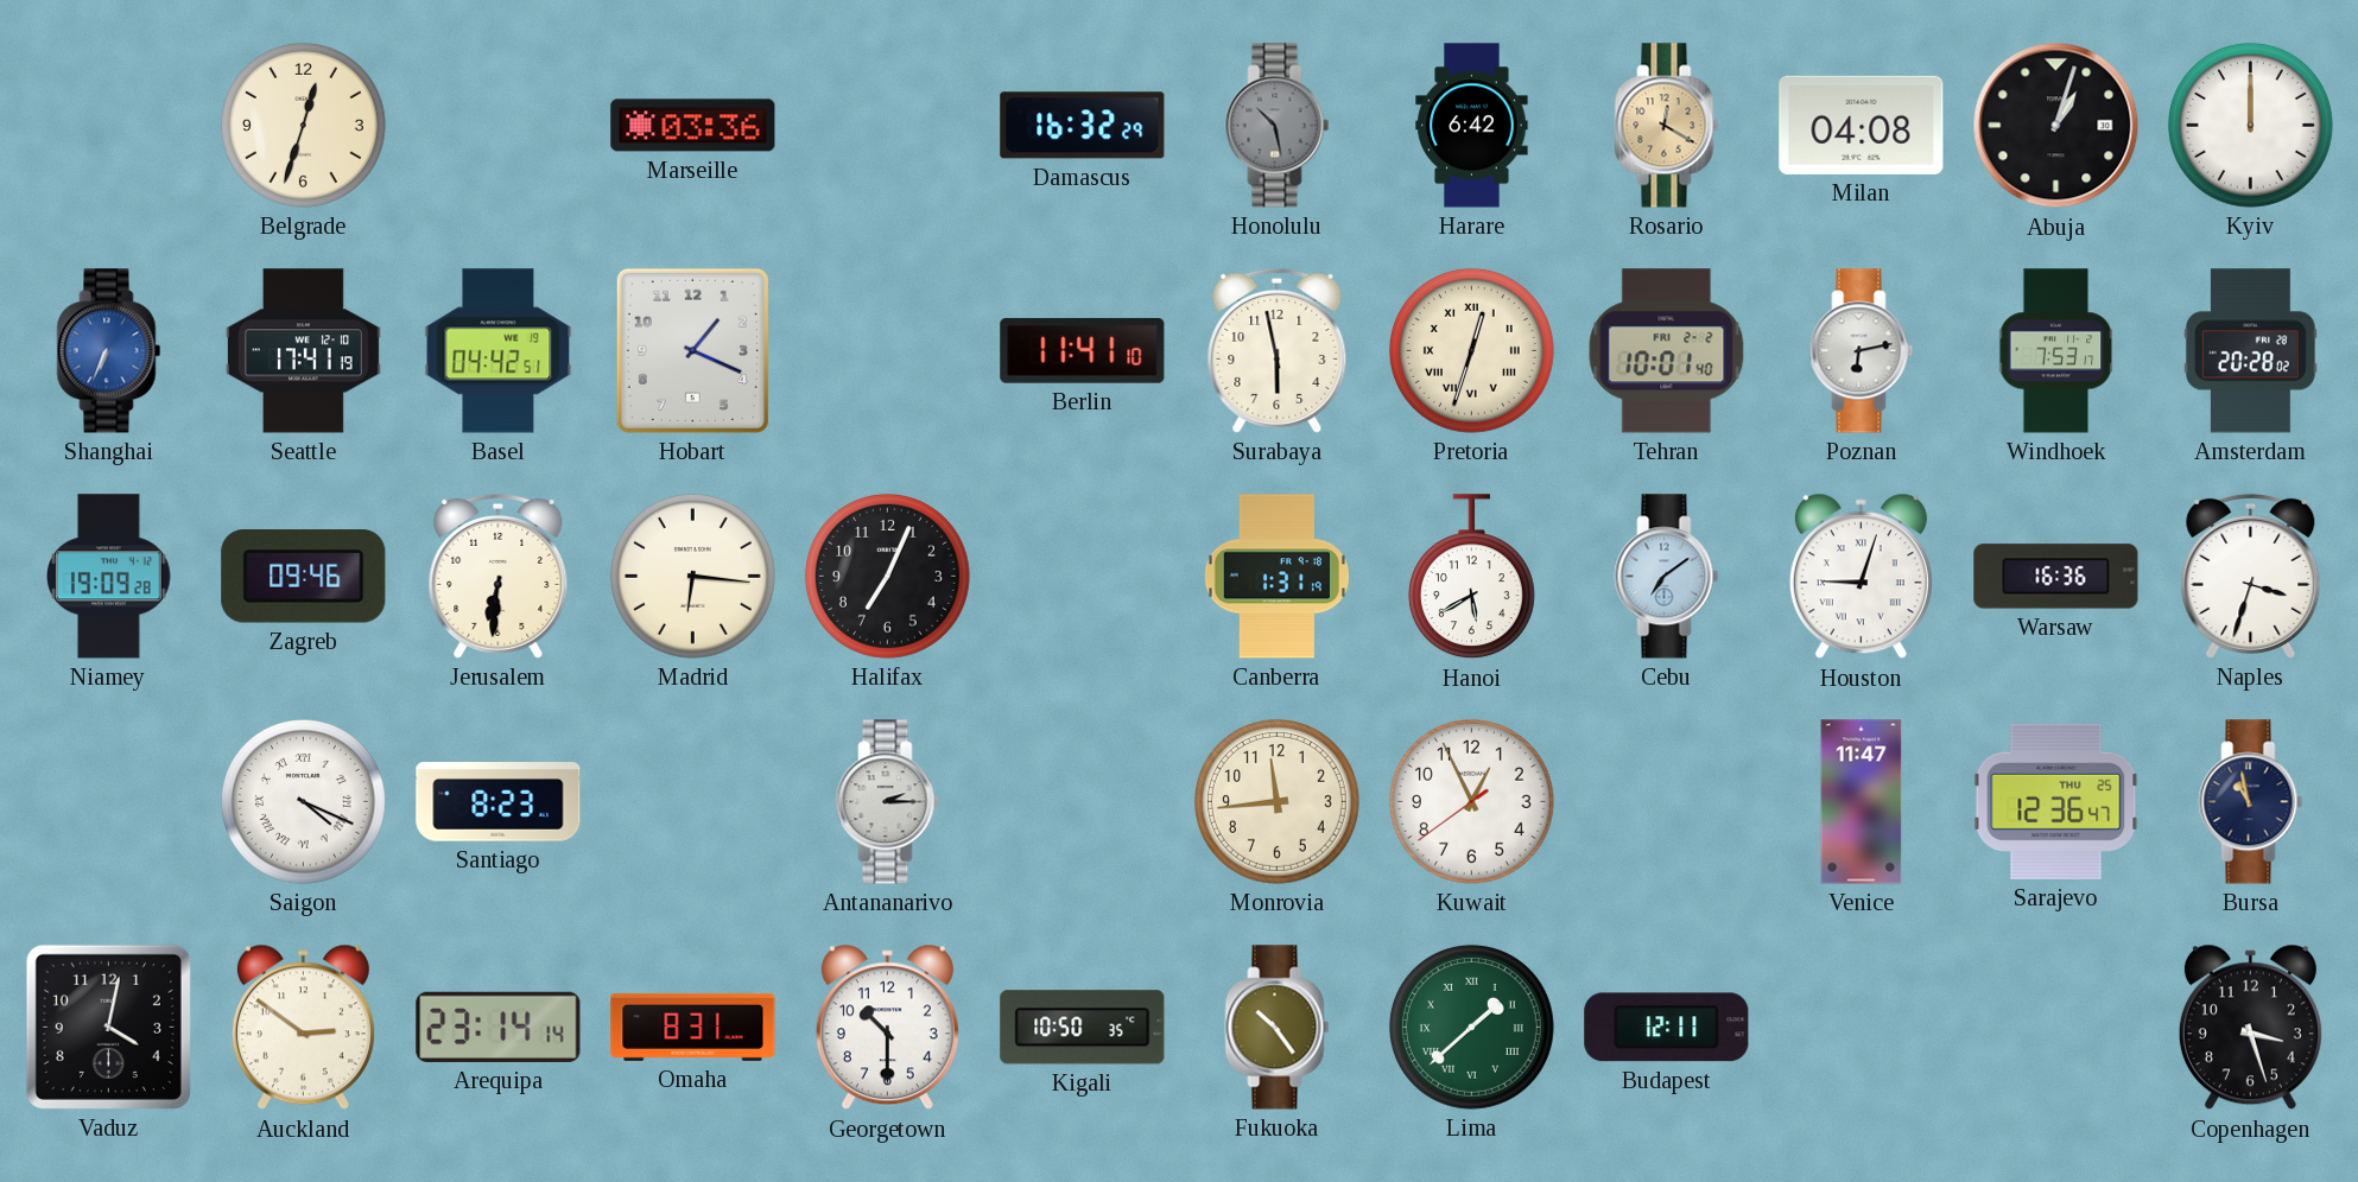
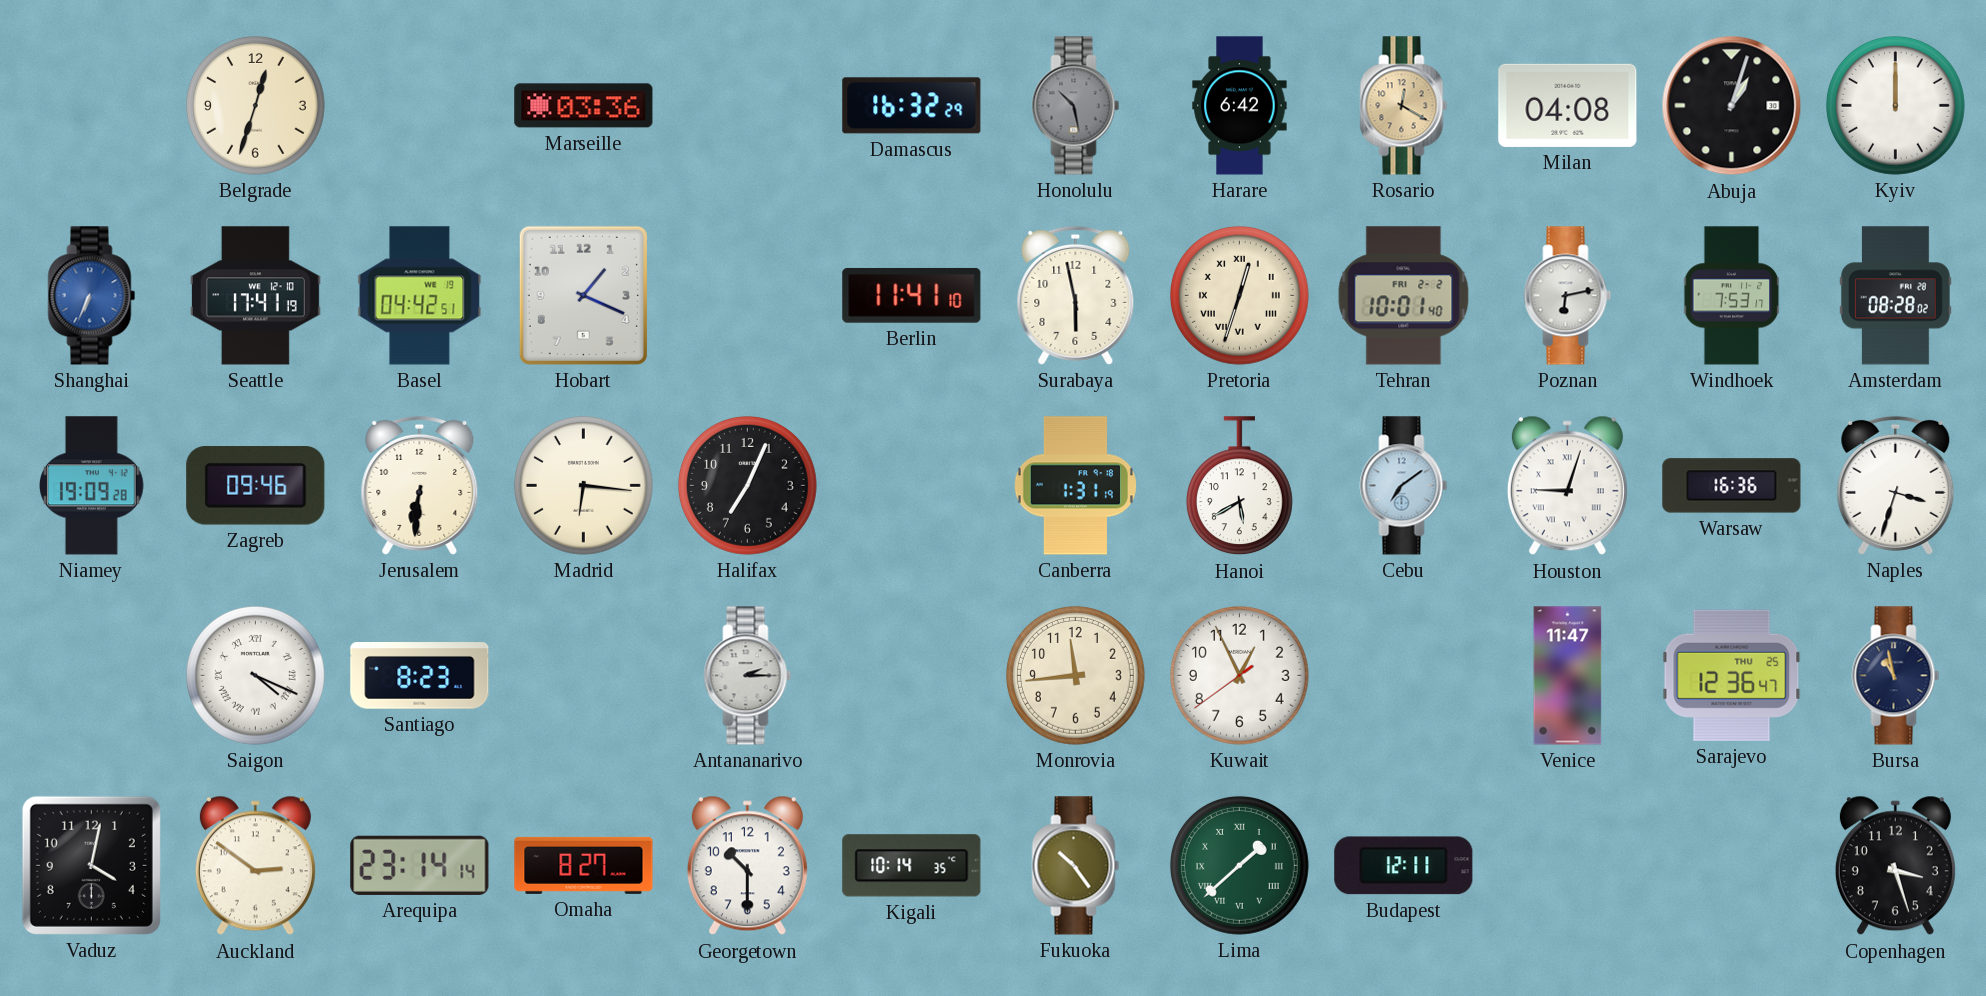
Amsterdam: 20:28 -> 08:28 (1895, 296)
Omaha: 8:31 -> 8:27 (584, 865)
Kigali: 10:50 -> 10:14 (912, 866)
